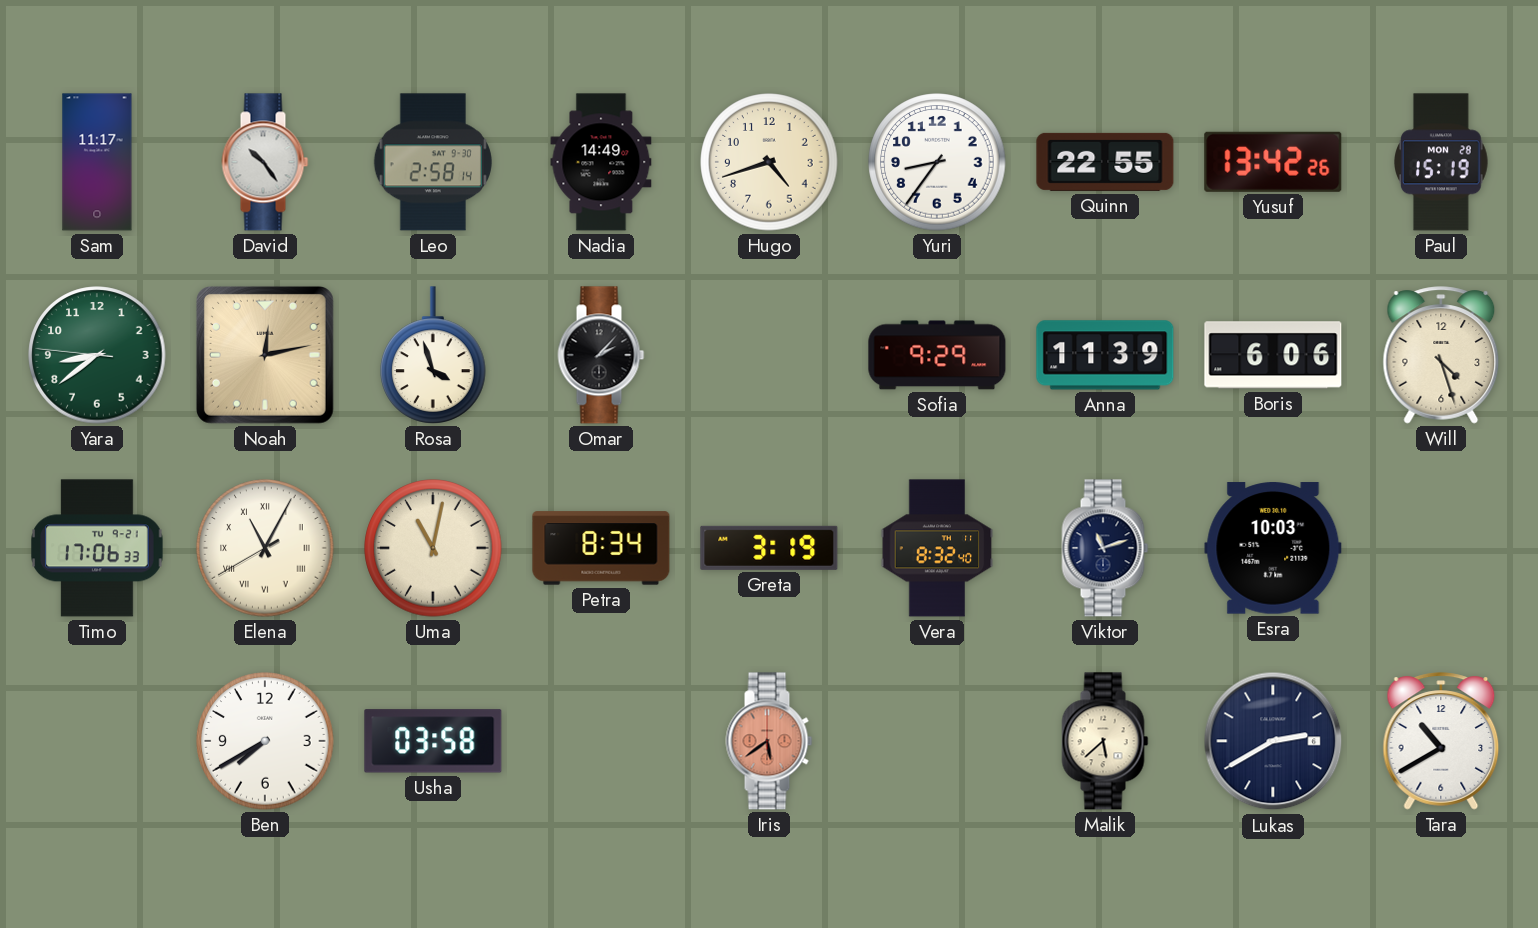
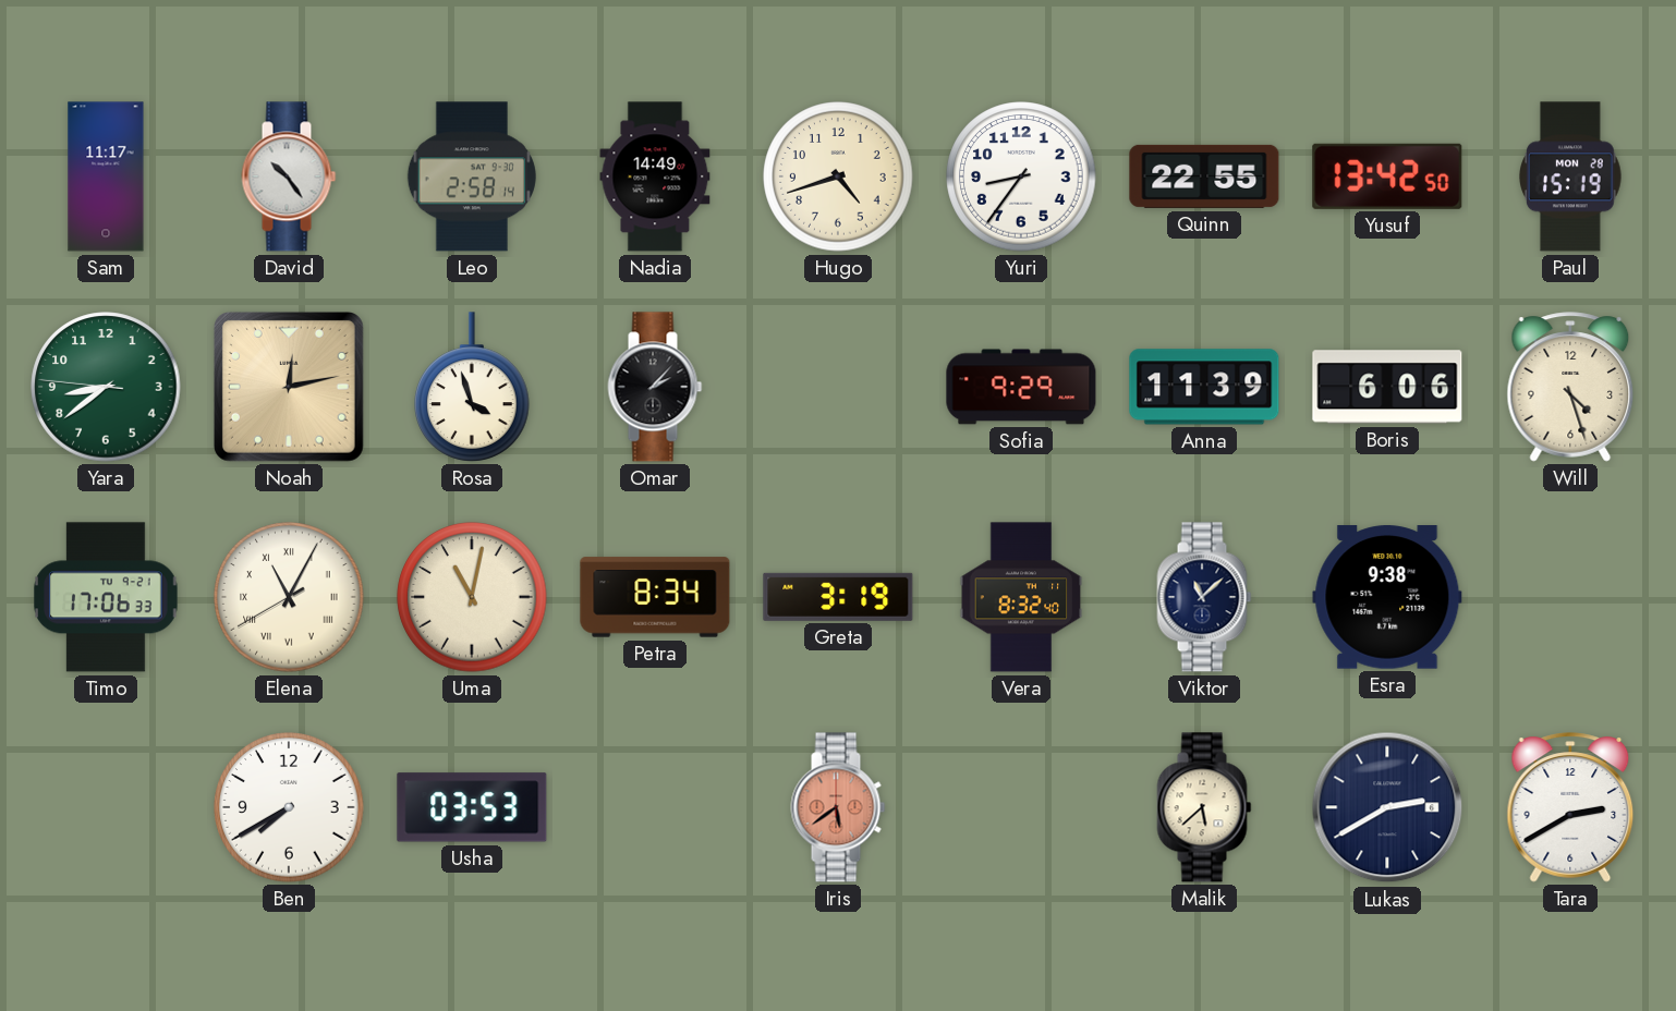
Yusuf: 13:42:26 -> 13:42:50 (1387, 176)
Viktor: 11:12 -> 11:08 (1204, 597)
Esra: 10:03 -> 9:38 (1387, 597)
Usha: 03:58 -> 03:53 (472, 807)
Tara: 10:40 -> 2:40 (1570, 807)
